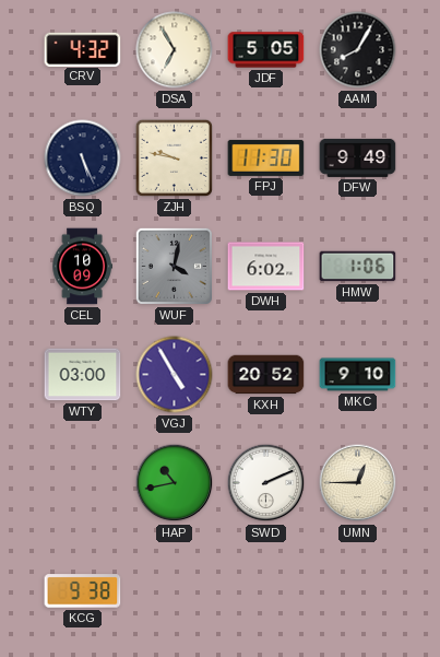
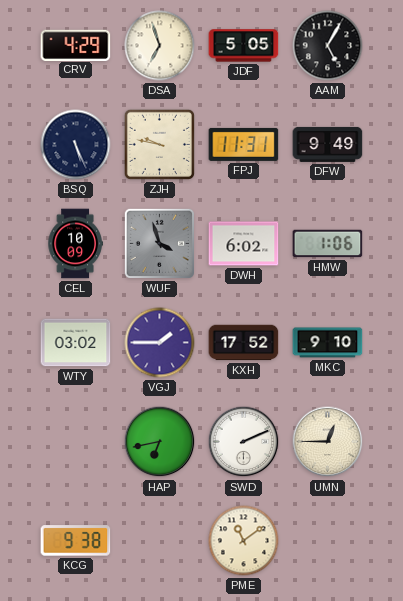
CRV: 4:32 -> 4:29 (76, 45)
DSA: 6:55 -> 6:57 (160, 46)
AAM: 8:05 -> 5:05 (328, 46)
FPJ: 11:30 -> 11:31 (244, 144)
WUF: 4:02 -> 3:57 (159, 243)
WTY: 03:00 -> 03:02 (76, 343)
VGJ: 4:55 -> 1:45 (160, 343)
KXH: 20:52 -> 17:52 (244, 343)
HAP: 10:43 -> 6:43 (160, 442)
PME: none -> 11:09 (244, 541)
